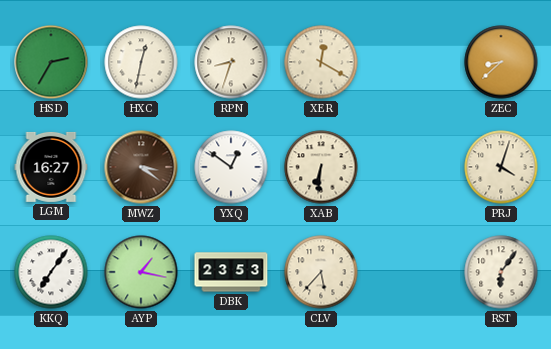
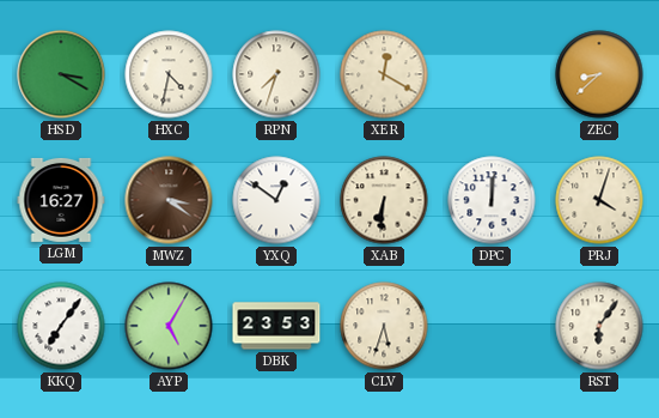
HSD: 2:35 -> 3:20 (61, 74)
HXC: 12:32 -> 4:32 (169, 74)
RPN: 8:33 -> 7:33 (276, 74)
DPC: none -> 12:01 (492, 200)
AYP: 1:17 -> 5:05 (169, 326)
CLV: 5:37 -> 5:33 (384, 326)
